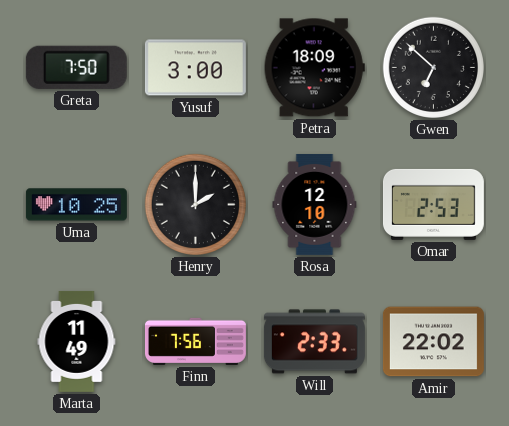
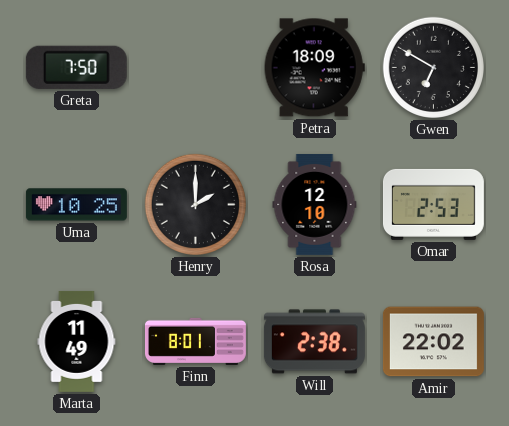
Yusuf: 3:00 -> none (195, 68)
Gwen: 6:52 -> 6:50 (433, 67)
Finn: 7:56 -> 8:01 (195, 341)
Will: 2:33 -> 2:38 (314, 342)
